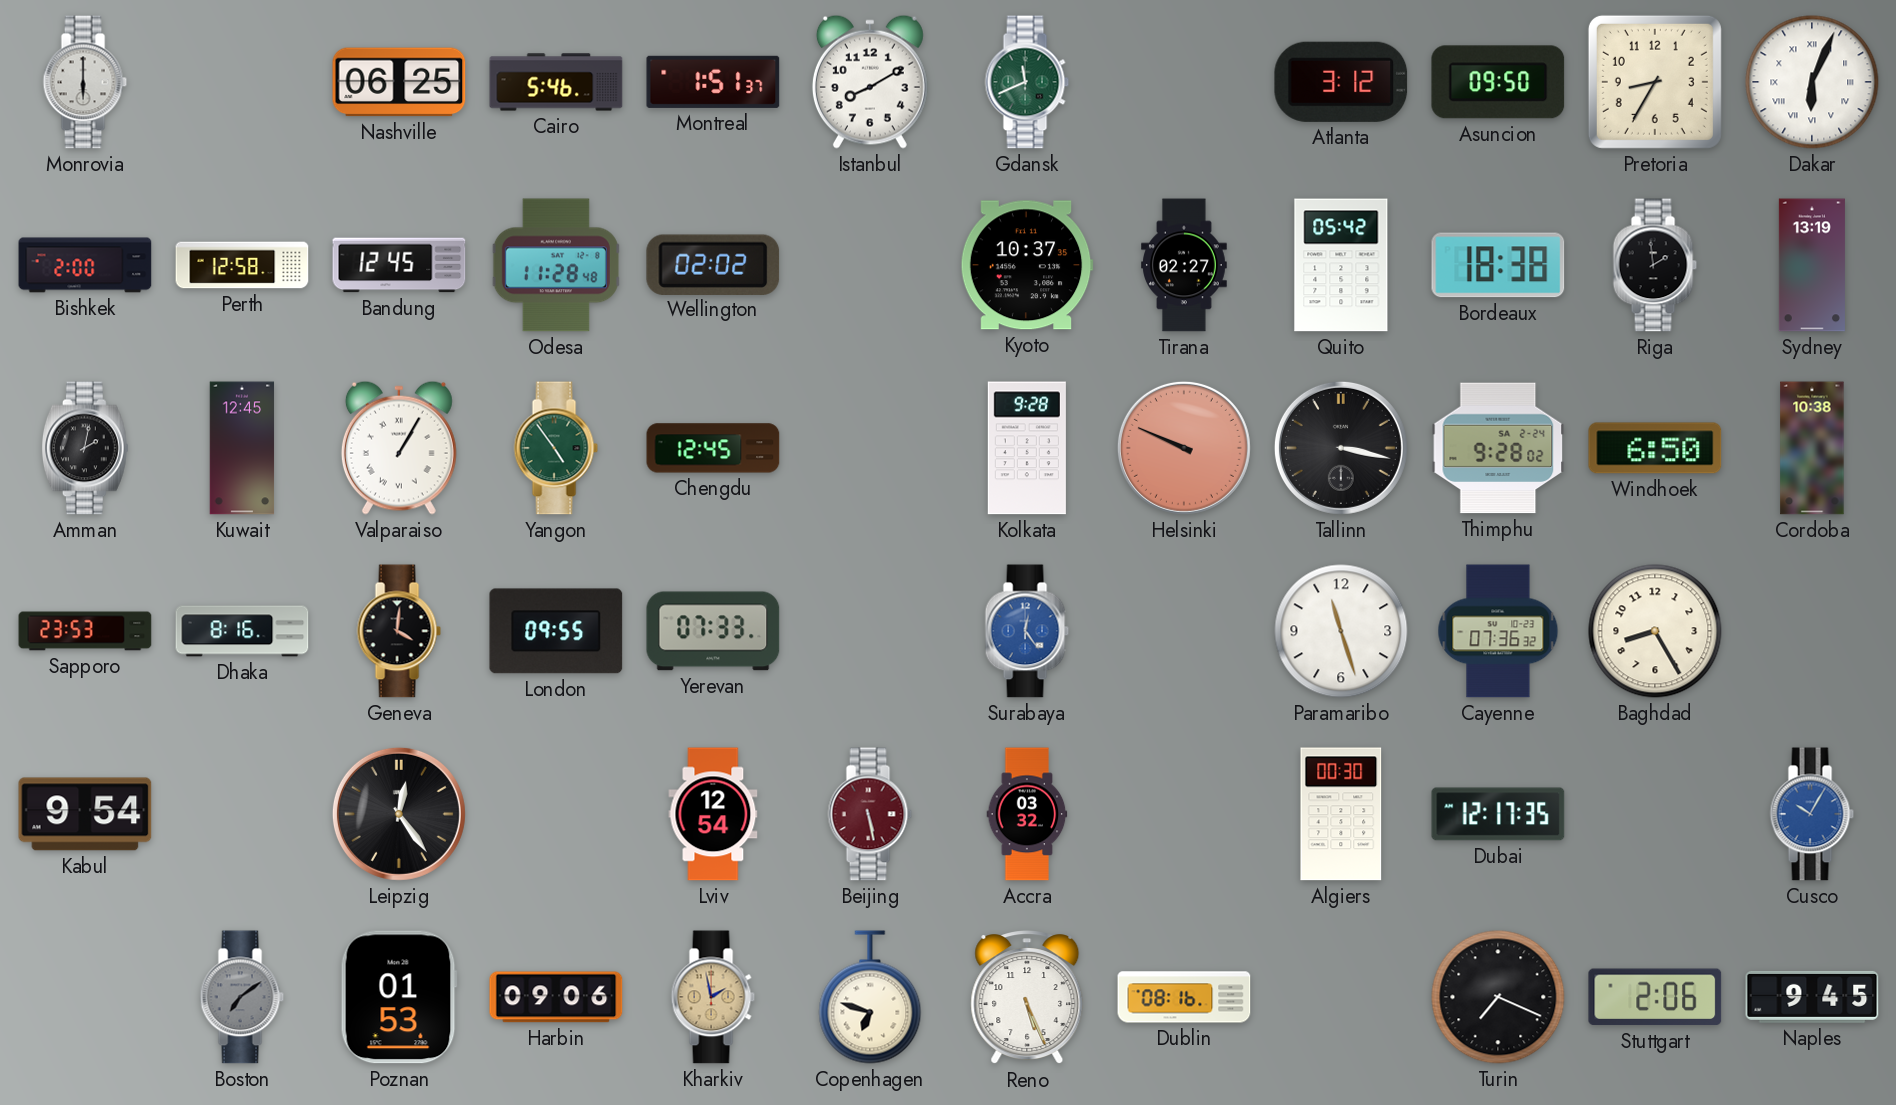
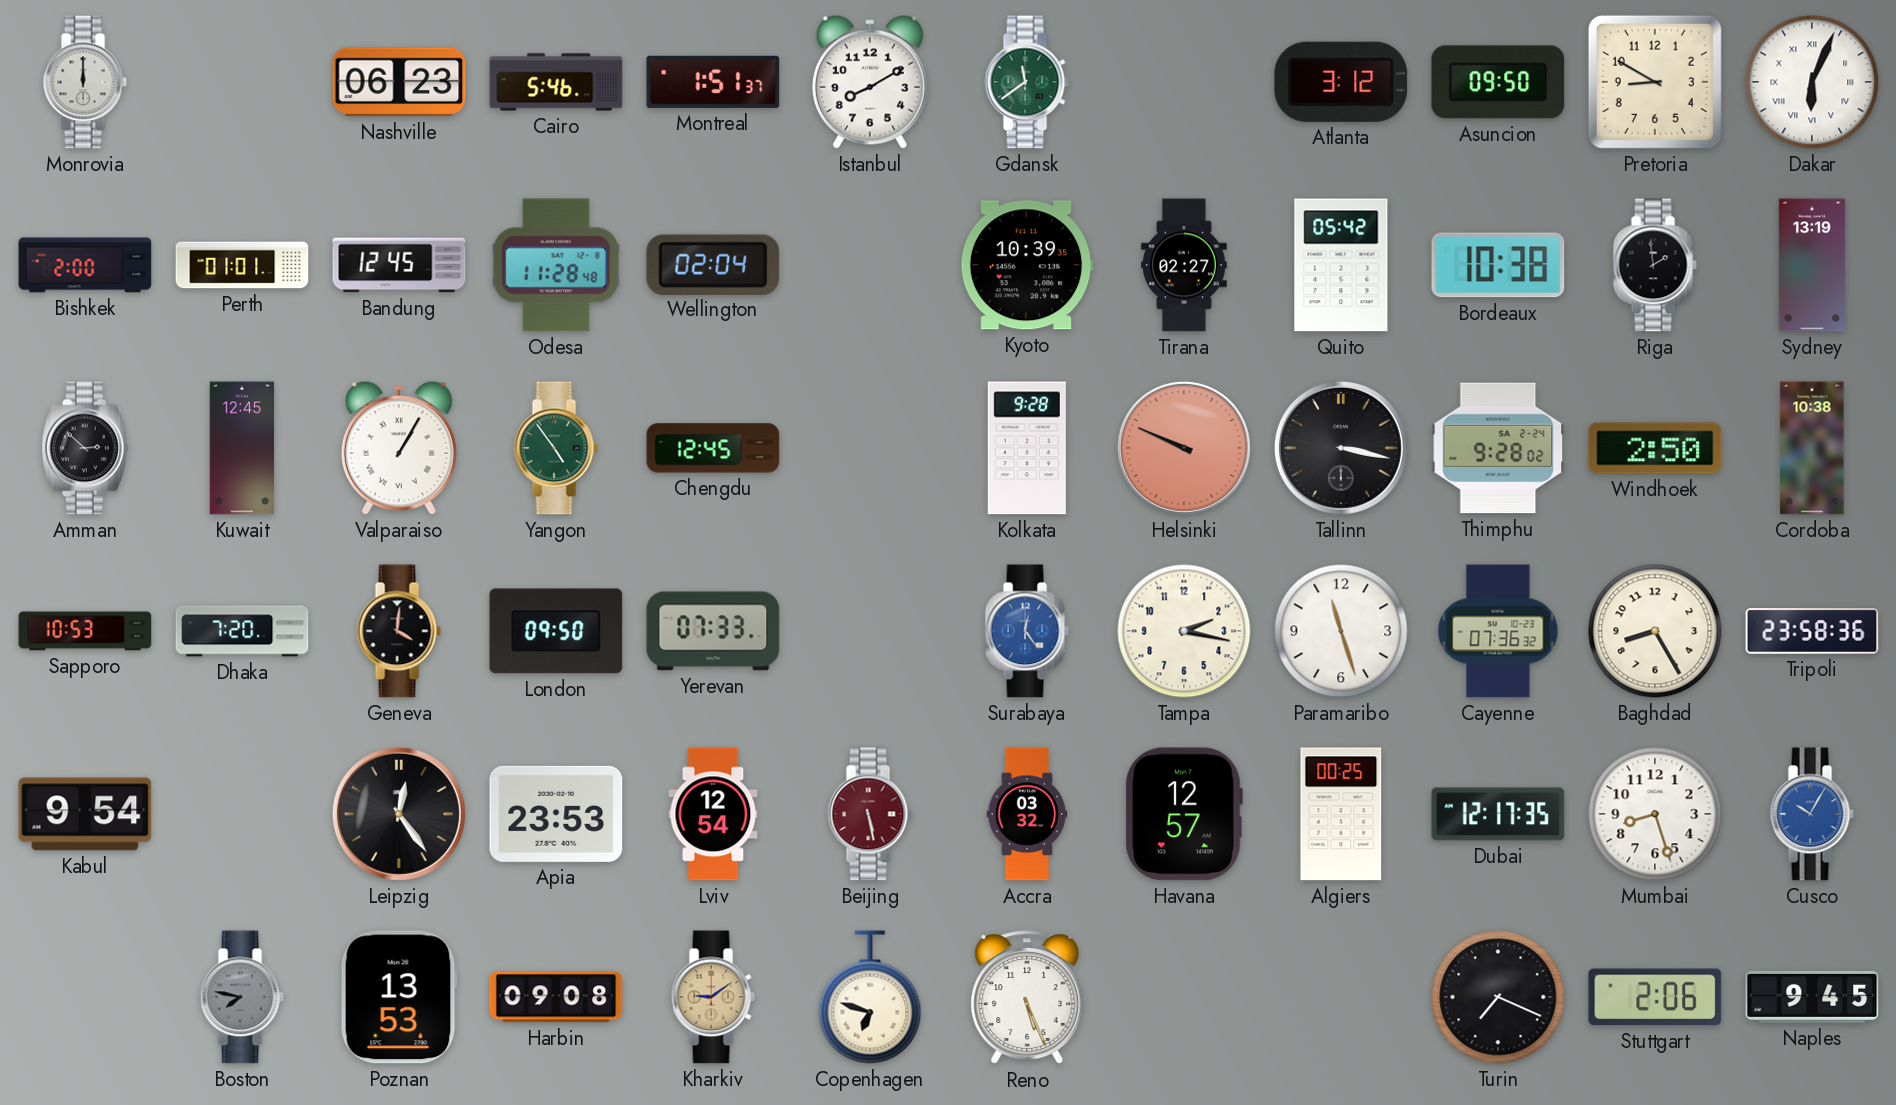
Monrovia: 6:00 -> 12:00 (85, 82)
Nashville: 06:25 -> 06:23 (399, 82)
Gdansk: 11:41 -> 11:39 (1027, 82)
Pretoria: 8:35 -> 8:50 (1655, 82)
Perth: 12:58 -> 01:01 (242, 265)
Wellington: 02:02 -> 02:04 (713, 264)
Kyoto: 10:37 -> 10:39 (1027, 265)
Bordeaux: 18:38 -> 10:38 (1498, 265)
Amman: 2:02 -> 2:52 (85, 448)
Windhoek: 6:50 -> 2:50 (1655, 448)
Sapporo: 23:53 -> 10:53 (85, 631)
Dhaka: 8:16 -> 7:20 (242, 631)
London: 09:55 -> 09:50 (556, 631)
Tampa: none -> 2:17 (1184, 631)
Tripoli: none -> 23:58 (1812, 631)
Apia: none -> 23:53 (556, 814)
Havana: none -> 12:57 (1184, 814)
Algiers: 00:30 -> 00:25 (1341, 814)
Mumbai: none -> 8:27 (1655, 814)
Boston: 7:09 -> 7:47 (242, 997)
Poznan: 01:53 -> 13:53 (399, 997)
Harbin: 09:06 -> 09:08 (556, 997)
Kharkiv: 1:58 -> 9:09 (713, 997)
Dublin: 08:16 -> none (1184, 997)
